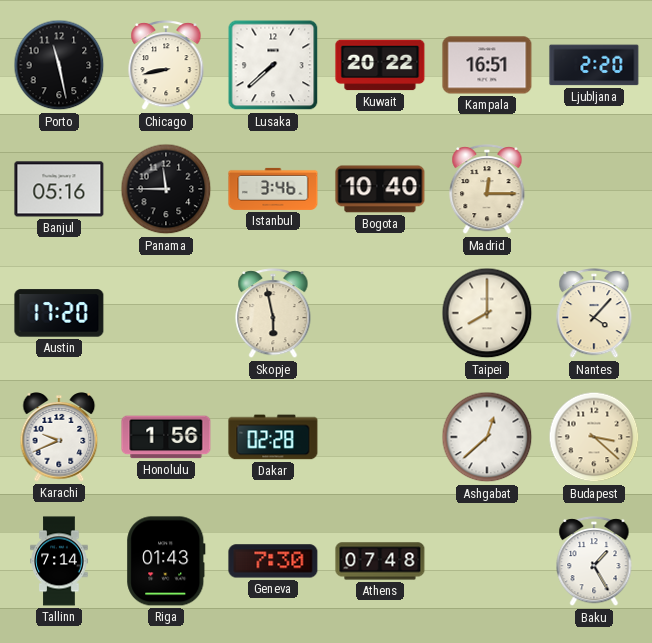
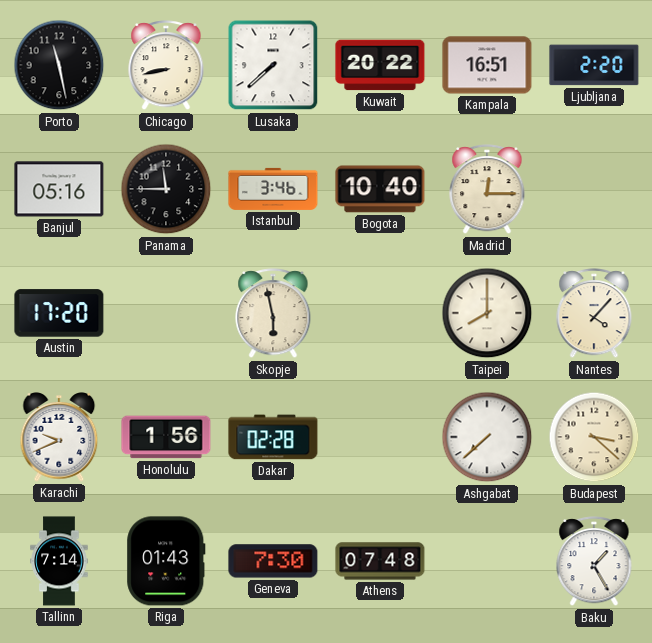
Ashgabat: 12:38 -> 7:38 (487, 437)
